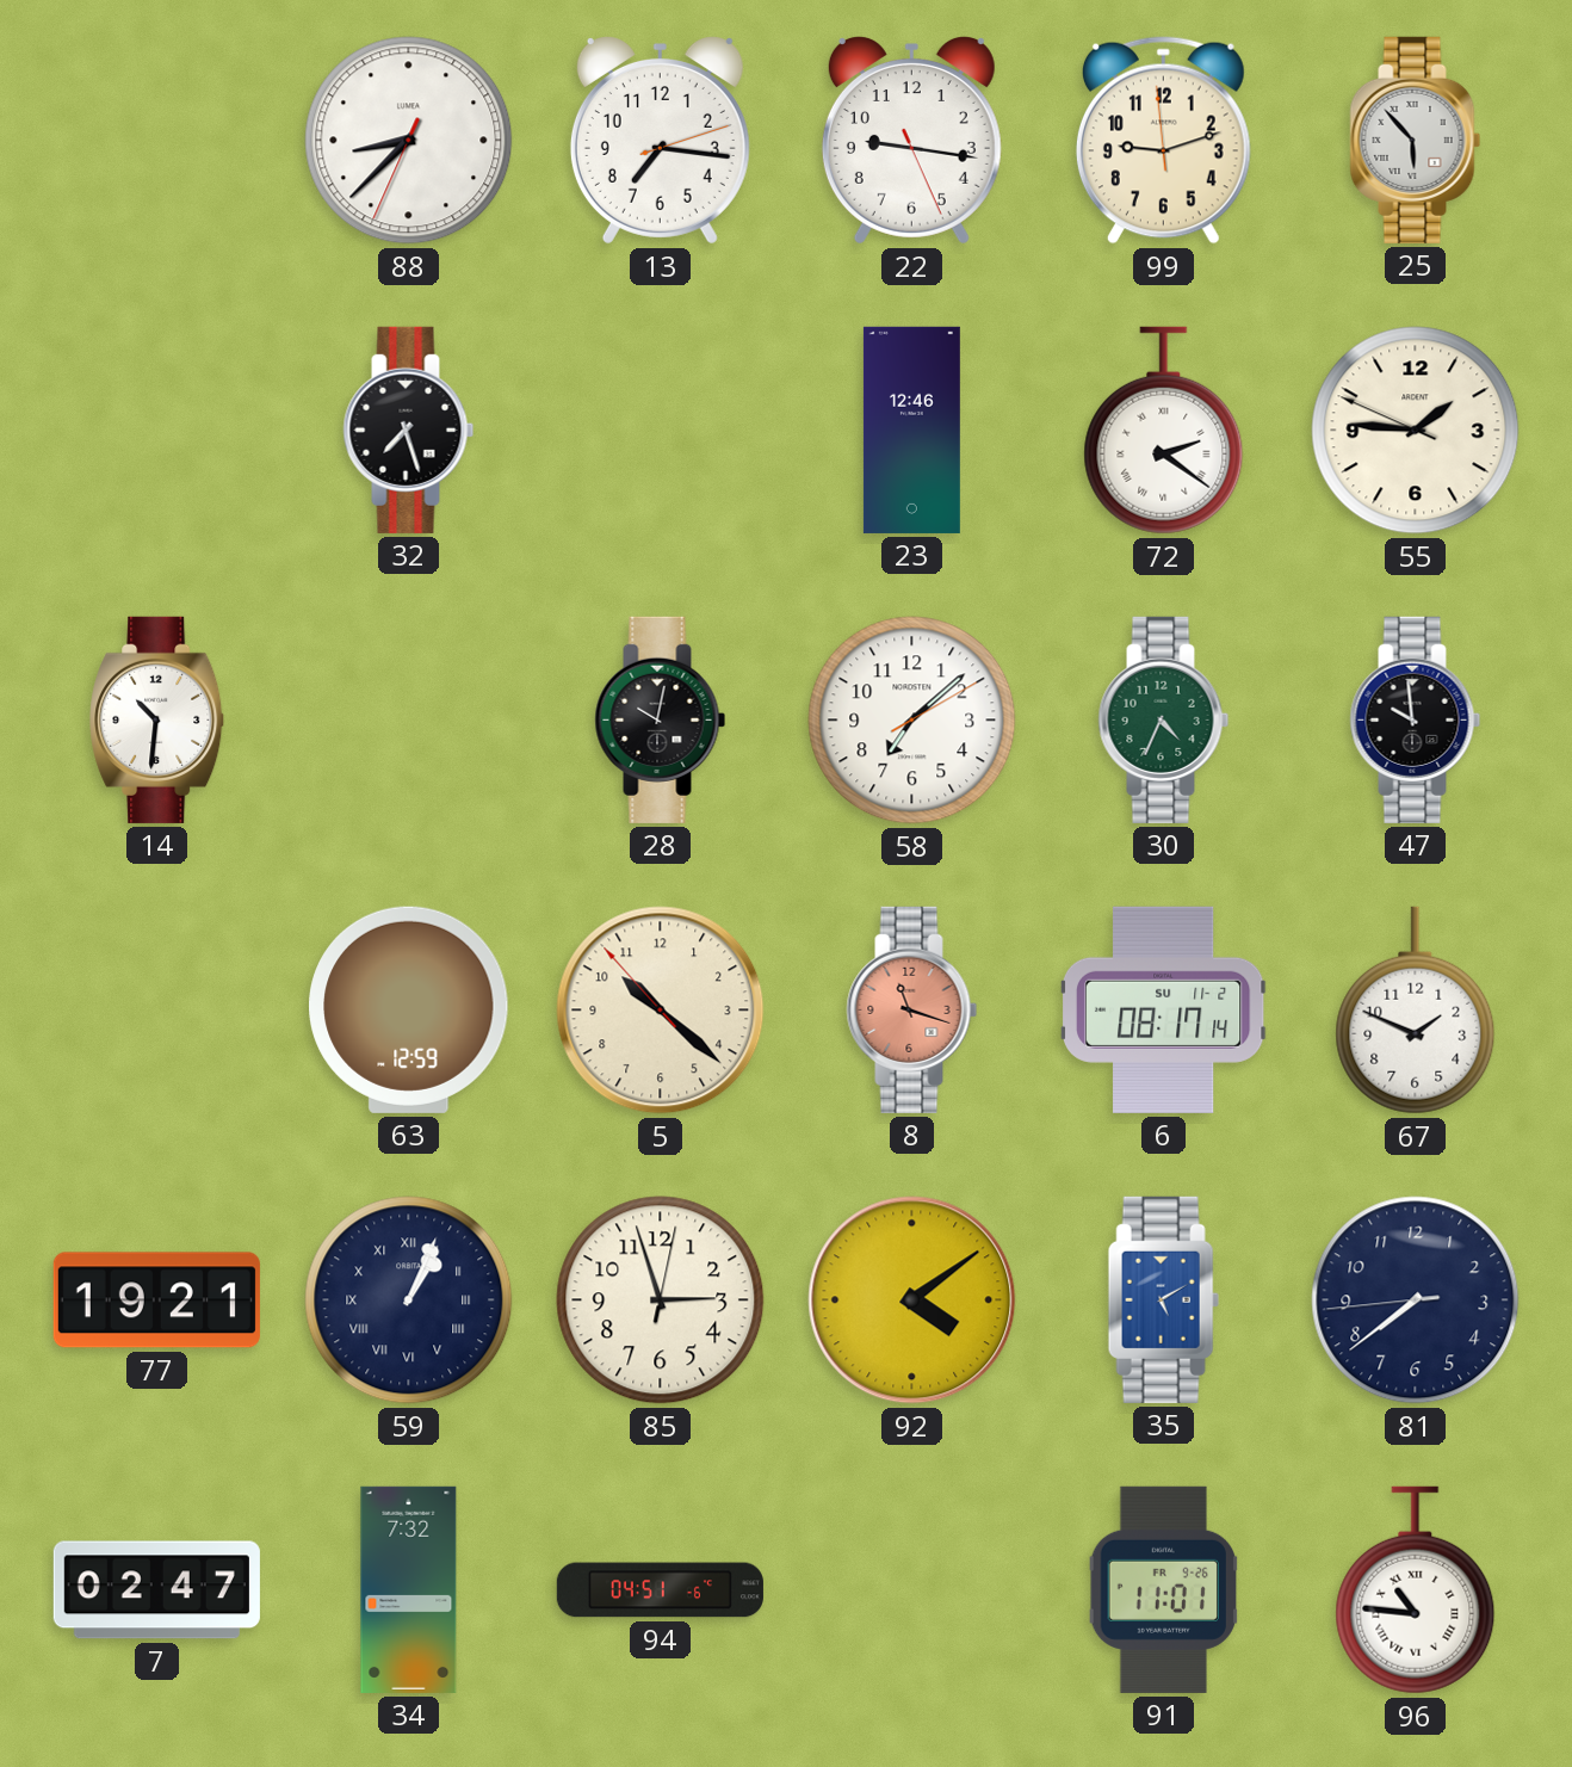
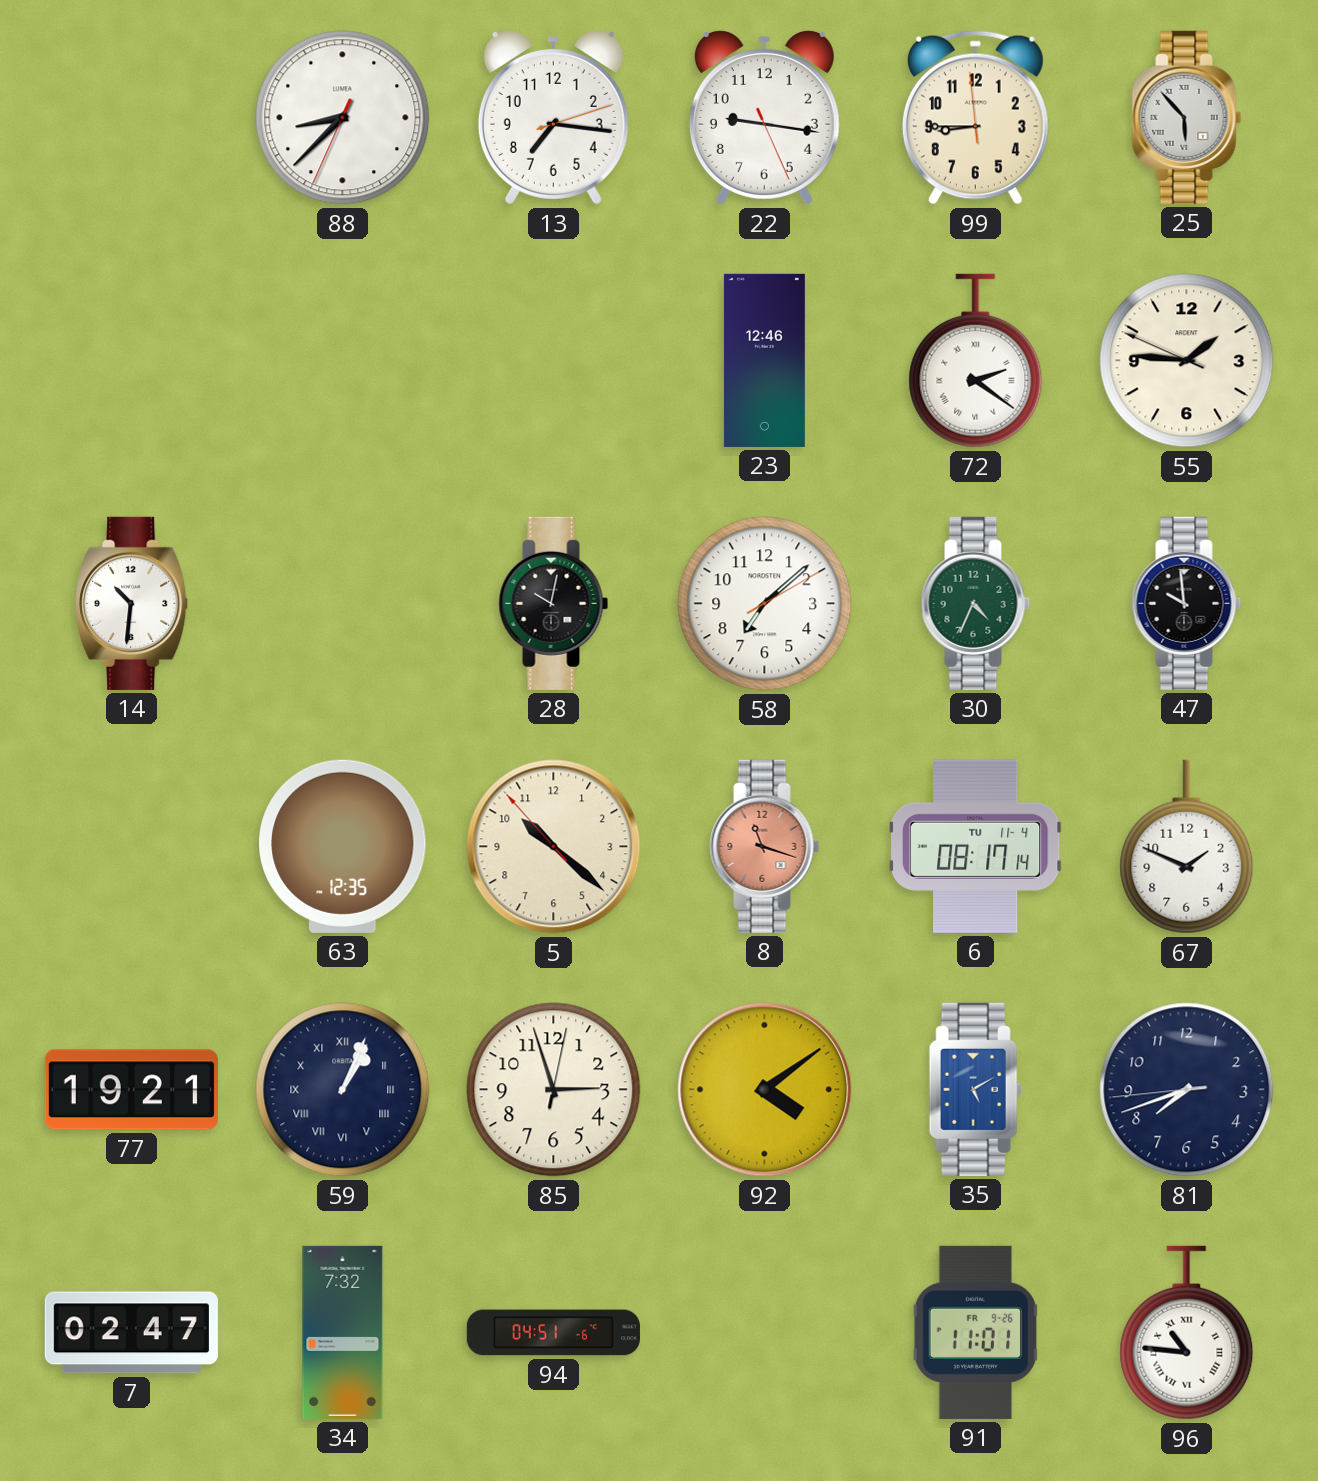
99: 9:11 -> 8:44 (975, 118)
32: 7:27 -> none (409, 430)
63: 12:59 -> 12:35 (343, 846)
6 date: SU 11-2 -> TU 11-4 (975, 846)
81: 7:38 -> 7:41 (1187, 1090)
